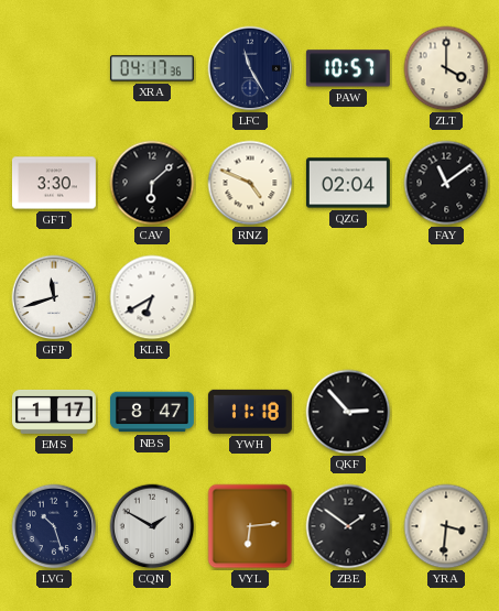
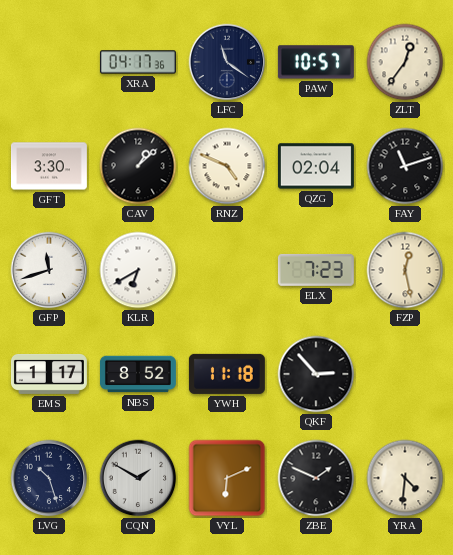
LFC: 11:25 -> 11:21 (227, 62)
ZLT: 4:00 -> 12:36 (405, 62)
CAV: 6:08 -> 1:08 (138, 166)
FAY: 11:09 -> 11:12 (405, 166)
ELX: none -> 7:23 (316, 270)
FZP: none -> 12:28 (405, 270)
NBS: 8:47 -> 8:52 (138, 374)
VYL: 6:14 -> 6:11 (227, 478)
ZBE: 1:51 -> 1:49 (316, 478)
YRA: 3:31 -> 4:31 (405, 478)
